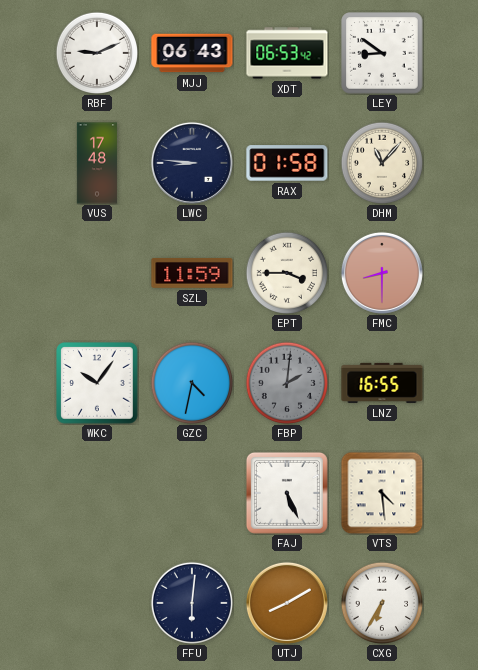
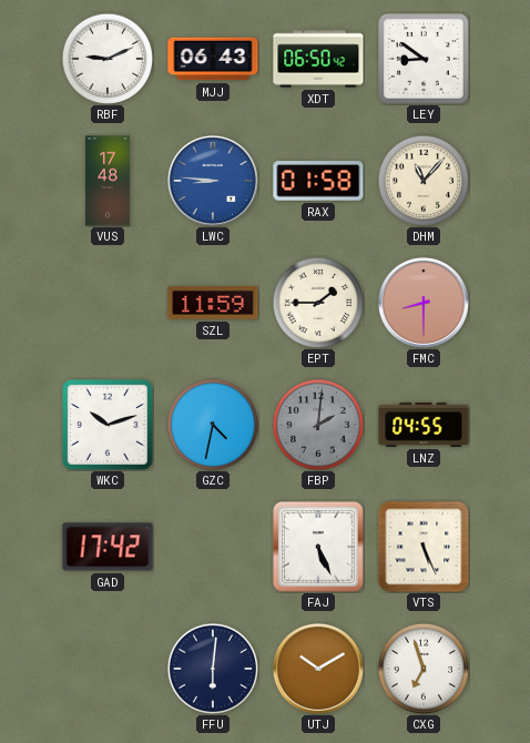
XDT: 06:53 -> 06:50 (318, 59)
LWC dial: navy -> blue (213, 181)
EPT: 3:45 -> 1:45 (317, 302)
WKC: 10:06 -> 10:12 (108, 425)
LNZ: 16:55 -> 04:55 (424, 425)
GAD: none -> 17:42 (108, 547)
VTS: 4:29 -> 5:26 (424, 547)
UTJ: 8:10 -> 10:10 (318, 669)
CXG: 6:35 -> 6:57 (422, 668)
